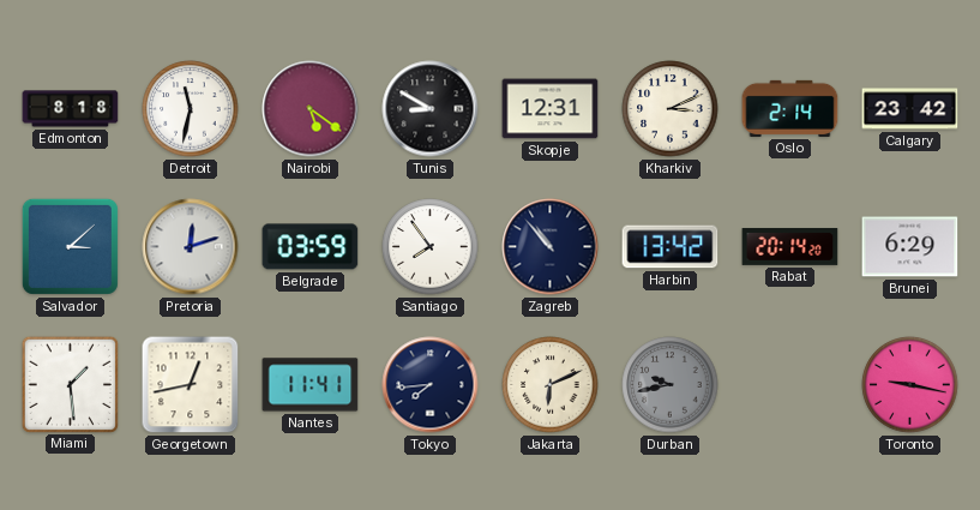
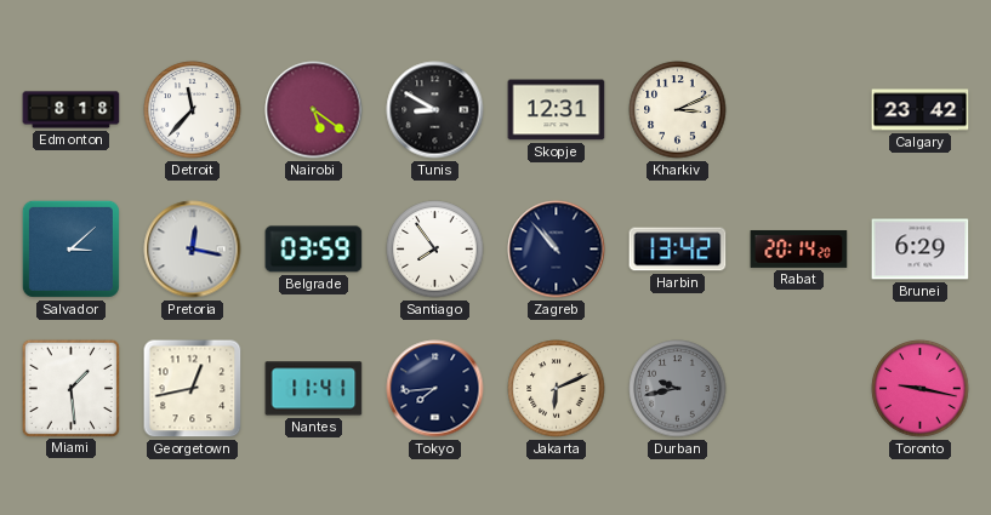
Detroit: 11:32 -> 11:37 (193, 110)
Oslo: 2:14 -> none (790, 108)
Pretoria: 12:12 -> 12:17 (193, 250)
